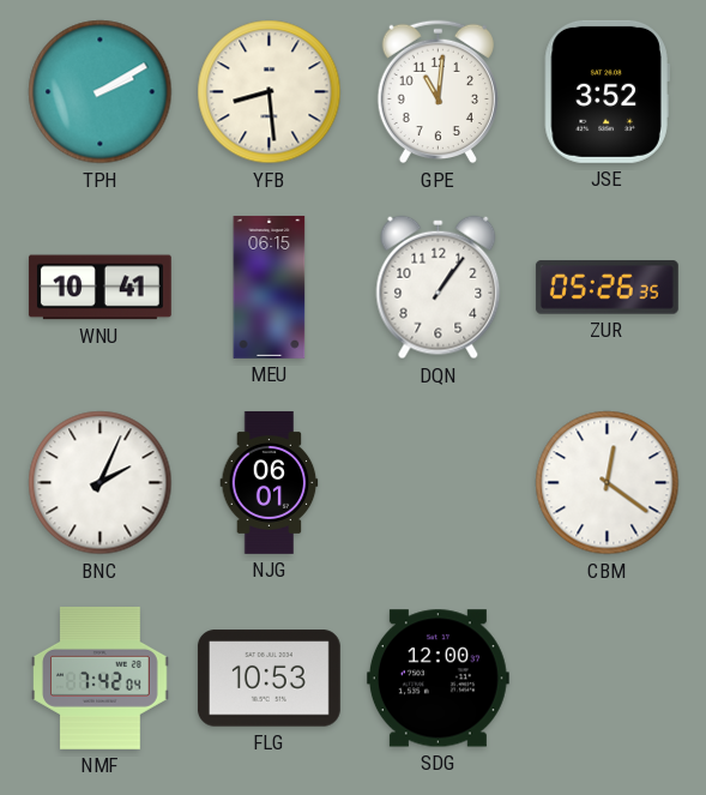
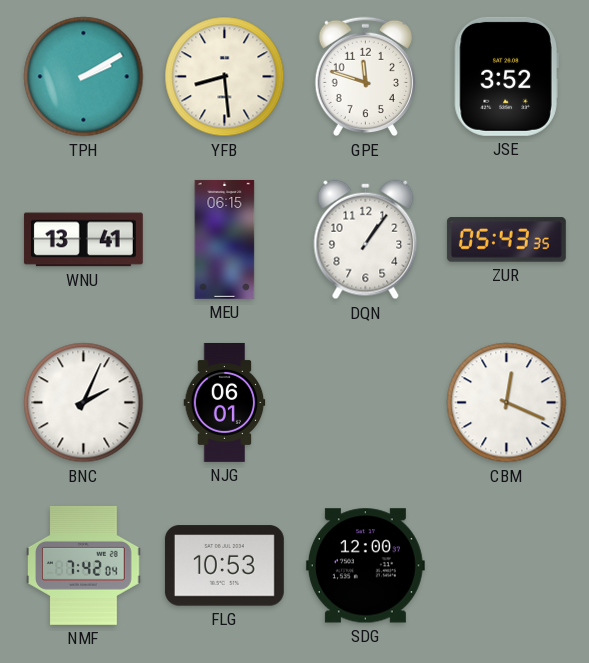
GPE: 11:01 -> 11:48 (365, 77)
WNU: 10:41 -> 13:41 (83, 240)
ZUR: 05:26 -> 05:43 (506, 240)
CBM: 12:21 -> 12:19 (507, 403)
